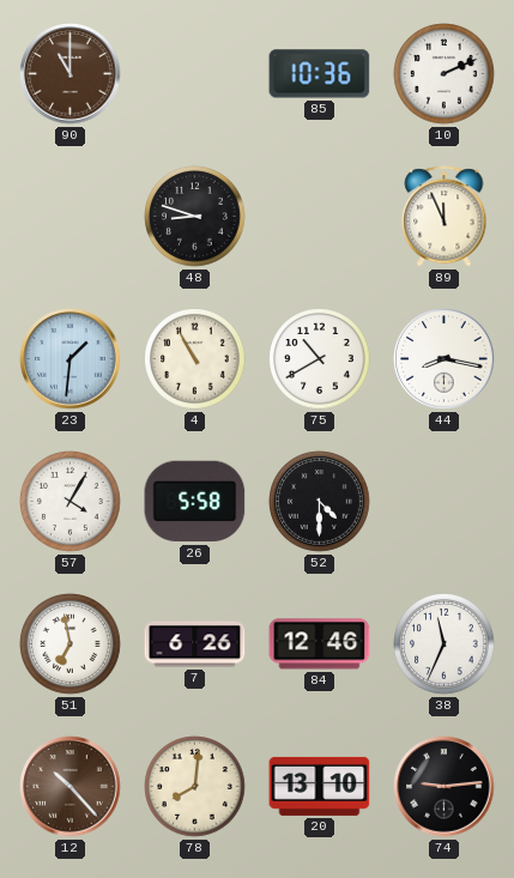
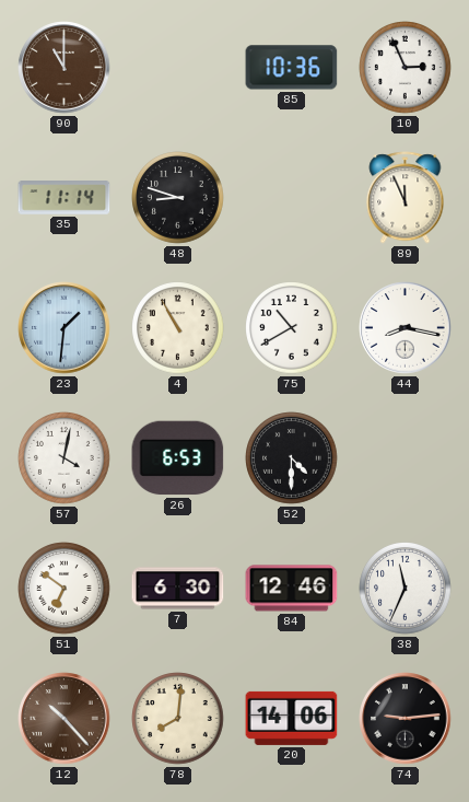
10: 2:11 -> 2:56 (406, 68)
35: none -> 11:14 (65, 198)
57: 4:05 -> 4:02 (65, 458)
26: 5:58 -> 6:53 (178, 458)
51: 6:58 -> 6:51 (65, 589)
7: 6:26 -> 6:30 (178, 589)
20: 13:10 -> 14:06 (292, 718)
